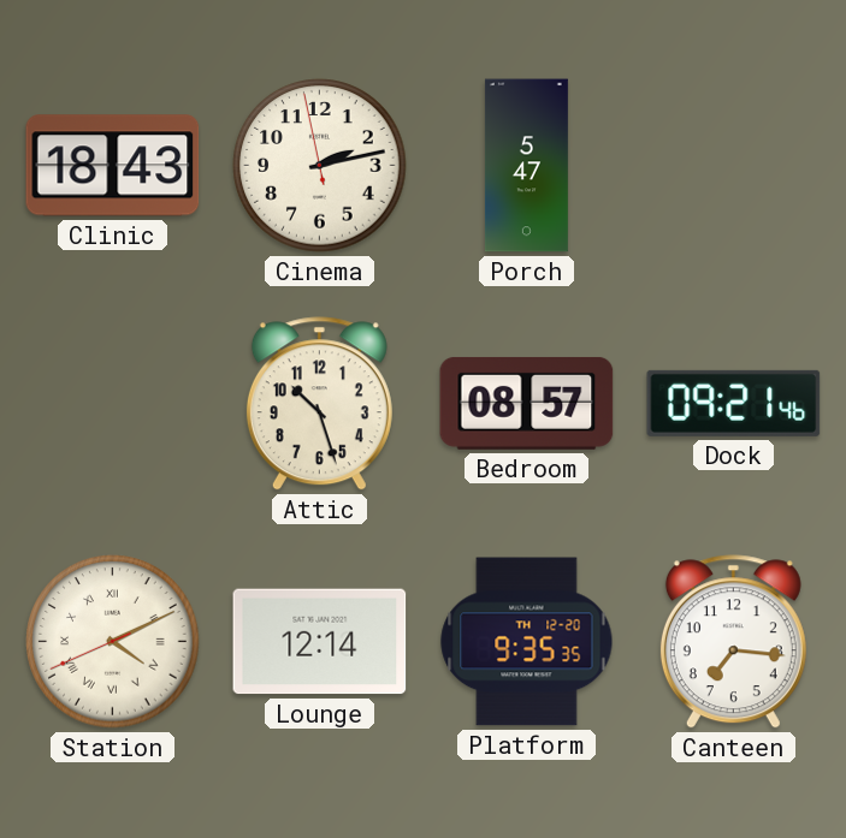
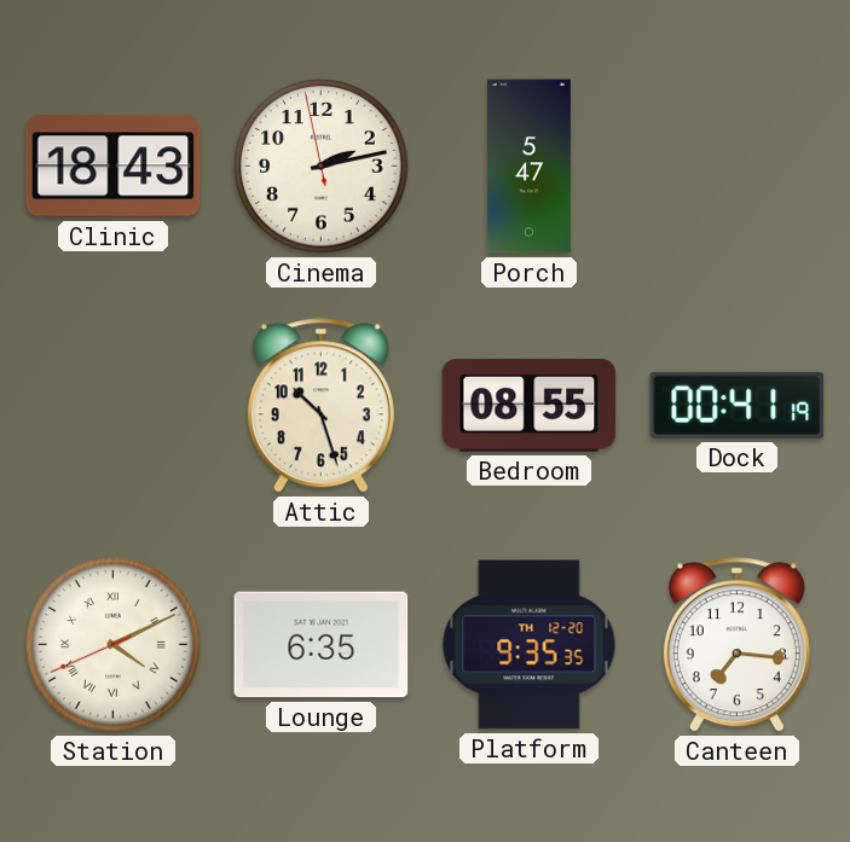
Bedroom: 08:57 -> 08:55 (530, 405)
Dock: 09:21 -> 00:41 (738, 405)
Lounge: 12:14 -> 6:35 (322, 645)
